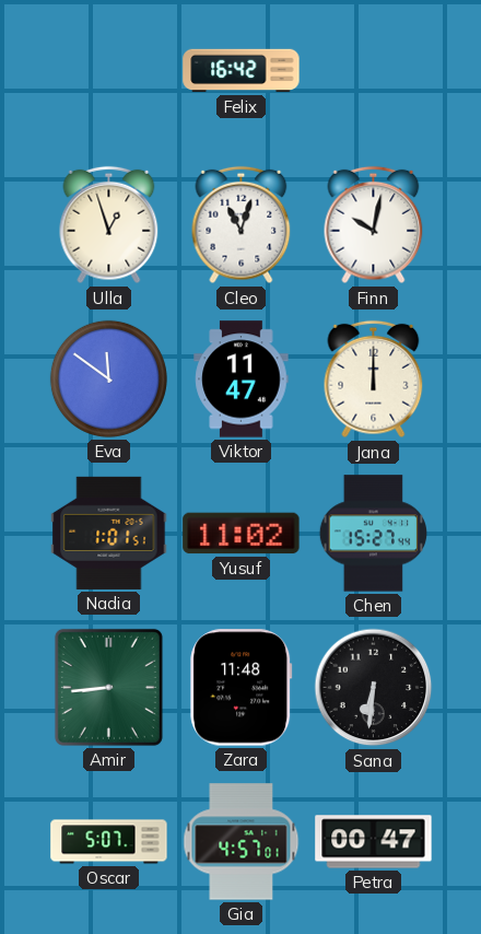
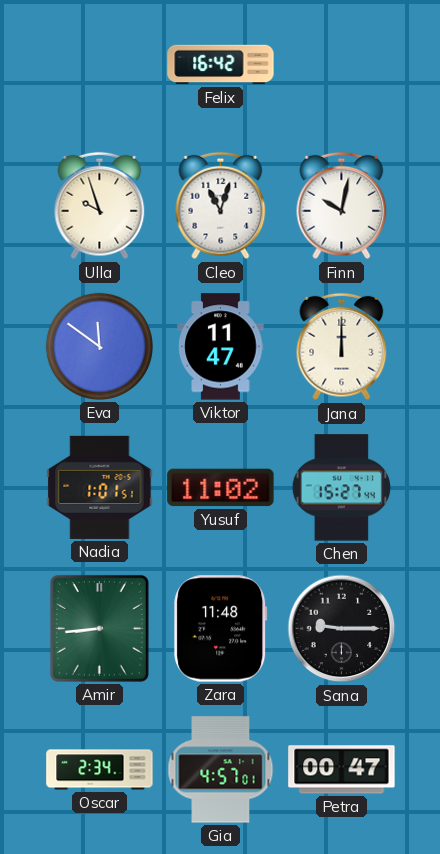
Ulla: 12:57 -> 9:57 (100, 206)
Sana: 6:31 -> 9:15 (342, 629)
Oscar: 5:07 -> 2:34 (100, 770)
